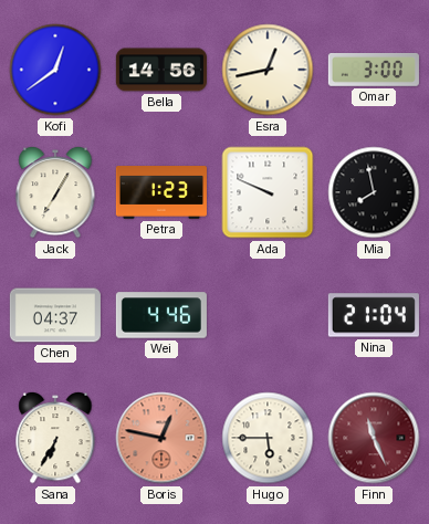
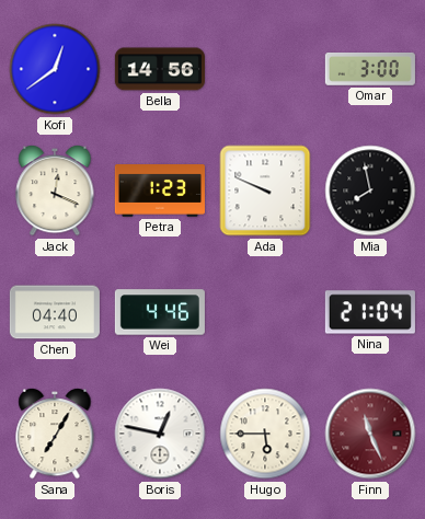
Esra: 12:43 -> none (268, 70)
Jack: 7:05 -> 12:19 (55, 191)
Chen: 04:37 -> 04:40 (55, 312)
Sana: 6:35 -> 7:05 (55, 434)
Boris dial: salmon -> white (160, 434)
